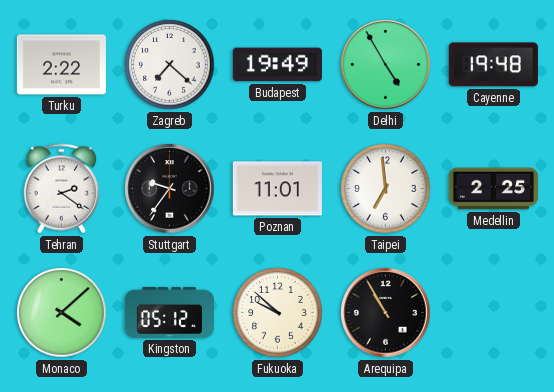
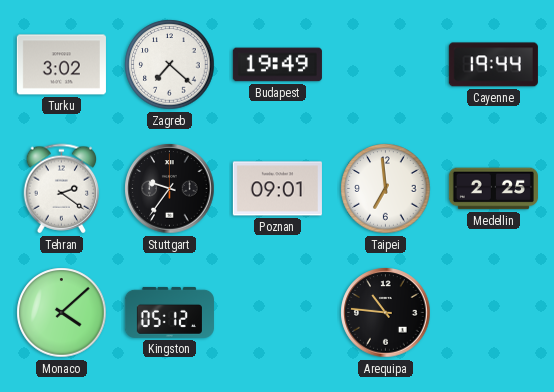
Turku: 2:22 -> 3:02 (61, 65)
Delhi: 4:55 -> none (386, 65)
Cayenne: 19:48 -> 19:44 (493, 65)
Poznan: 11:01 -> 09:01 (277, 189)
Fukuoka: 9:52 -> none (278, 313)
Arequipa: 10:55 -> 10:46 (386, 313)
